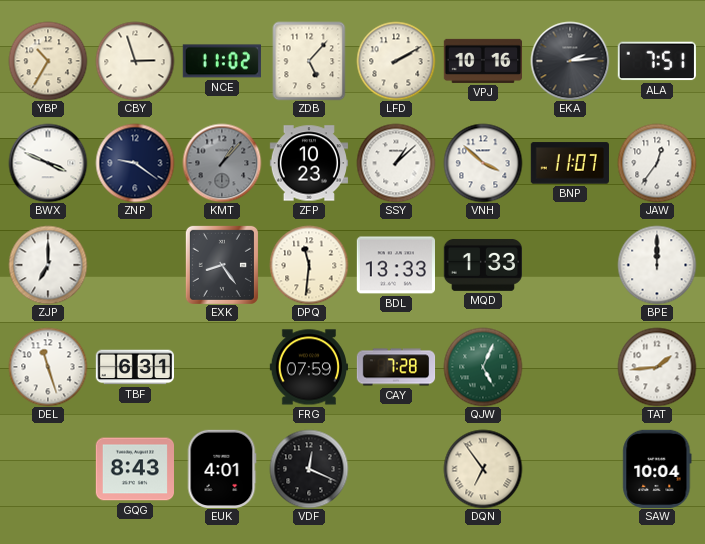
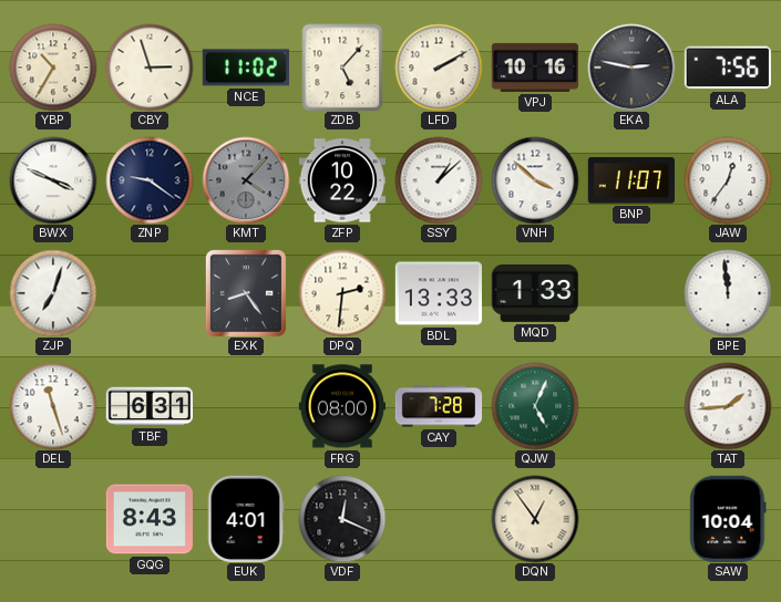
EKA: 2:14 -> 2:47 (631, 68)
ALA: 7:51 -> 7:56 (728, 68)
KMT: 1:07 -> 4:07 (246, 180)
ZFP: 10:23 -> 10:22 (341, 180)
ZJP: 7:00 -> 7:03 (53, 293)
DPQ: 11:31 -> 2:31 (342, 293)
BPE: 12:00 -> 11:59 (728, 293)
FRG: 07:59 -> 08:00 (341, 406)
DQN: 6:54 -> 12:54 (535, 519)
